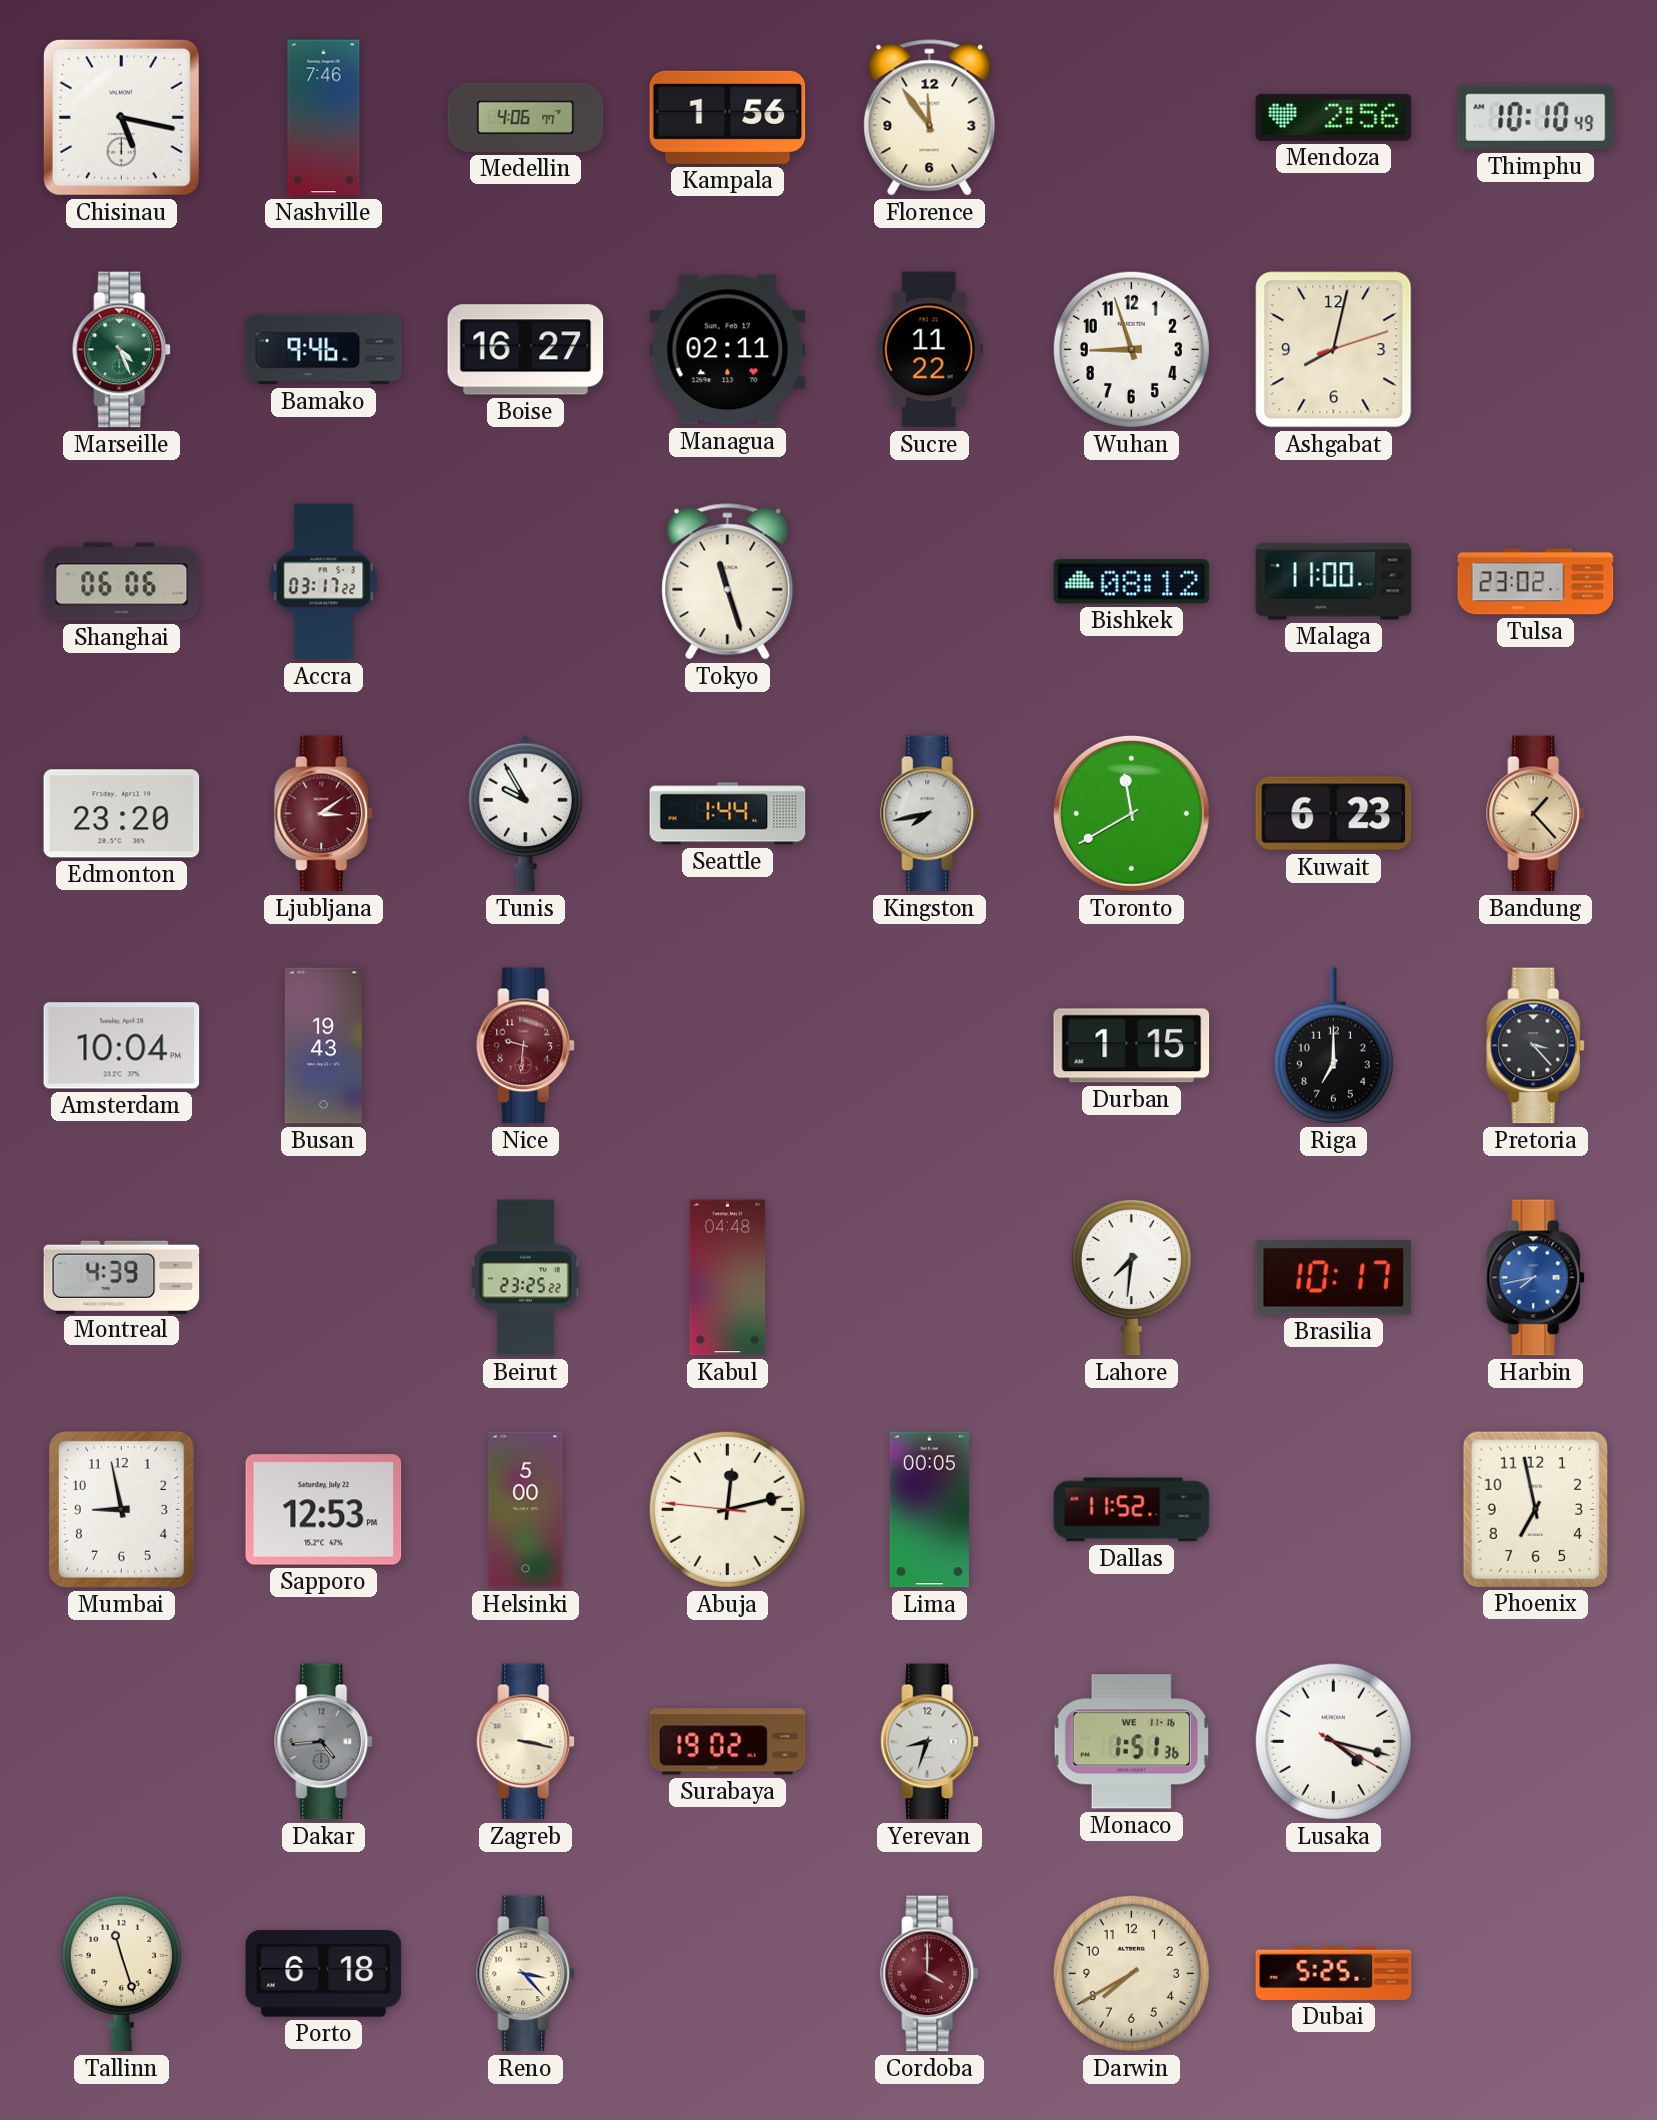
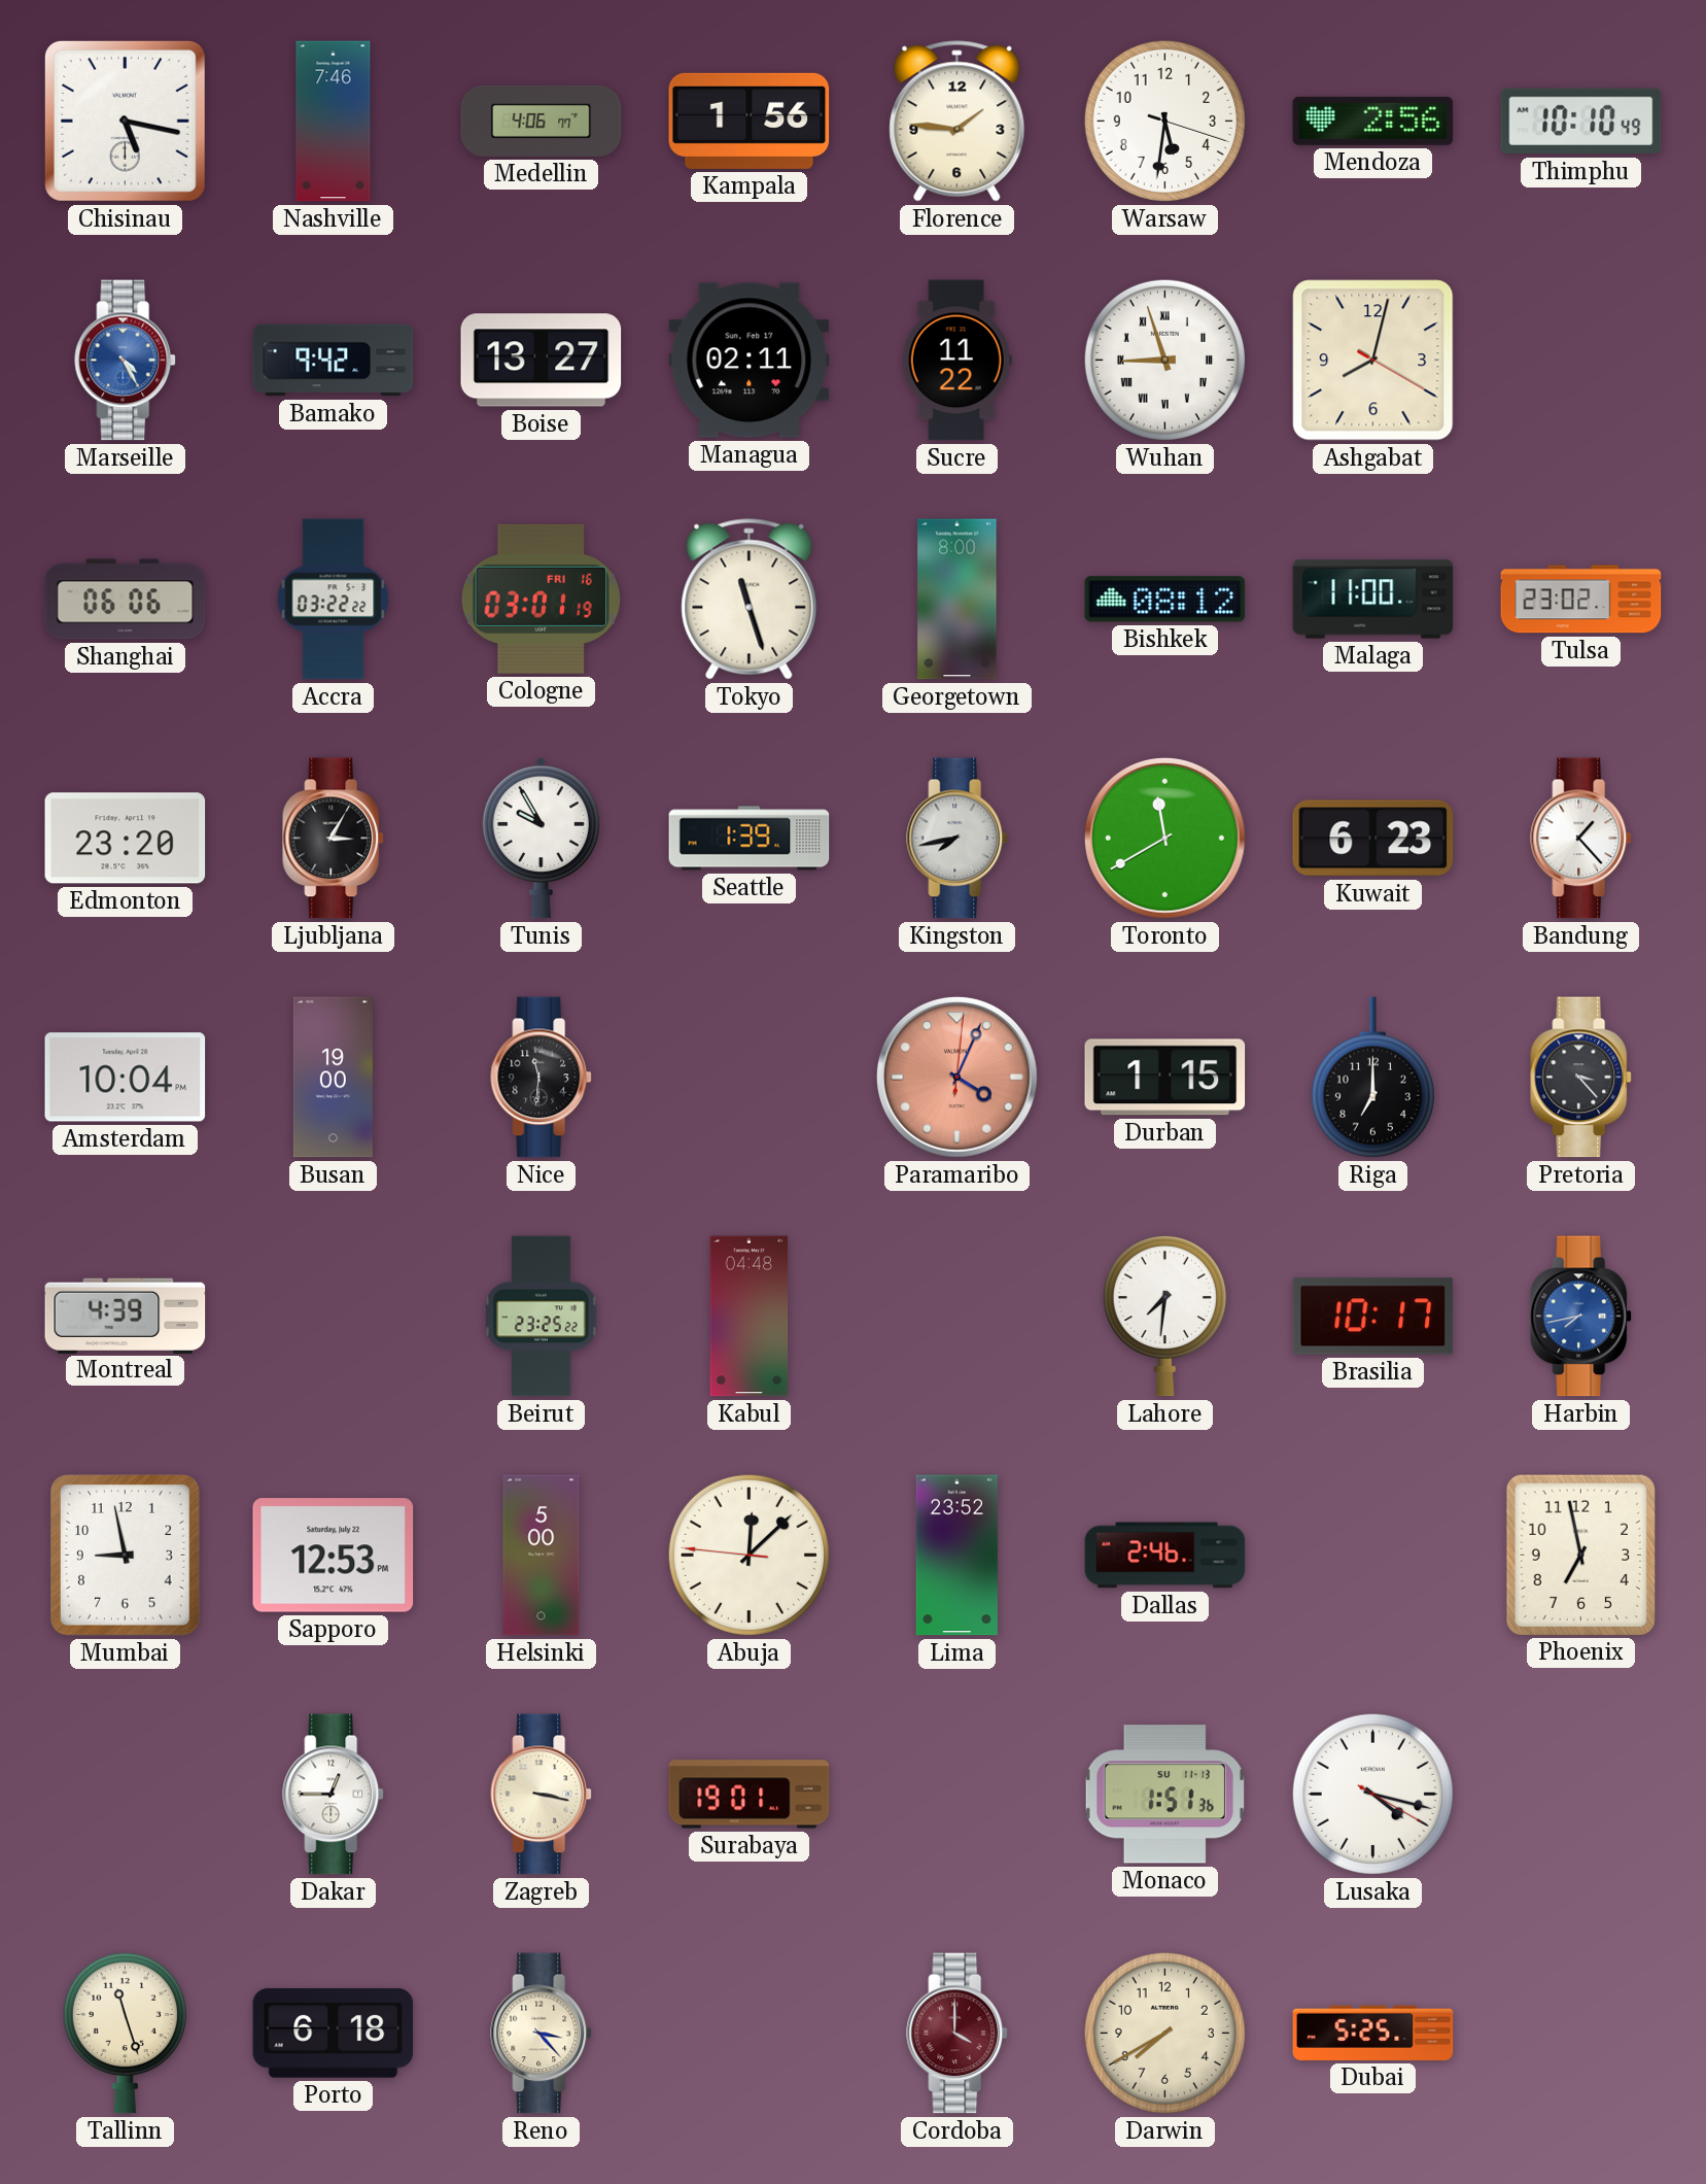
Florence: 11:54 -> 1:46 (958, 122)
Warsaw: none -> 5:31 (1164, 121)
Marseille: 4:26 -> 4:25 (126, 361)
Marseille dial: green -> blue (126, 361)
Bamako: 9:46 -> 9:42 (334, 361)
Boise: 16:27 -> 13:27 (542, 361)
Wuhan numerals: Arabic -> Roman (1164, 360)
Ashgabat: 8:02:12 -> 8:02:20 (1373, 361)
Accra: 03:17 -> 03:22 (334, 600)
Cologne: none -> 03:01 (541, 599)
Georgetown: none -> 8:00 (958, 600)
Ljubljana: 3:09 -> 3:05 (334, 839)
Ljubljana dial: burgundy -> black (334, 839)
Seattle: 1:44 -> 1:39 (750, 839)
Bandung dial: champagne -> white (1581, 839)
Busan: 19:43 -> 19:00 (333, 1078)
Nice: 9:31 -> 11:31 (542, 1078)
Nice dial: burgundy -> black (542, 1078)
Paramaribo: none -> 4:04 (956, 1077)
Abuja: 12:12 -> 12:07 (748, 1555)
Lima: 00:05 -> 23:52 (956, 1556)
Dallas: 11:52 -> 2:46 (1165, 1556)
Dakar: 4:44 -> 12:45 (334, 1795)
Dakar dial: grey -> white (334, 1795)
Surabaya: 19:02 -> 19:01 (750, 1795)
Yerevan: 8:33 -> none (930, 1742)
Monaco date: WE 11-16 -> SU 11-13 (1164, 1795)
